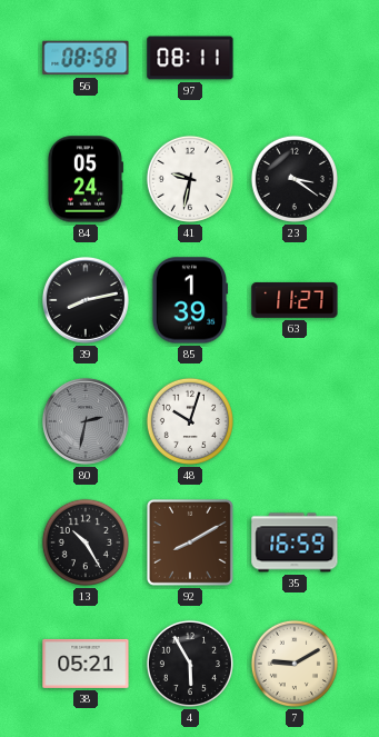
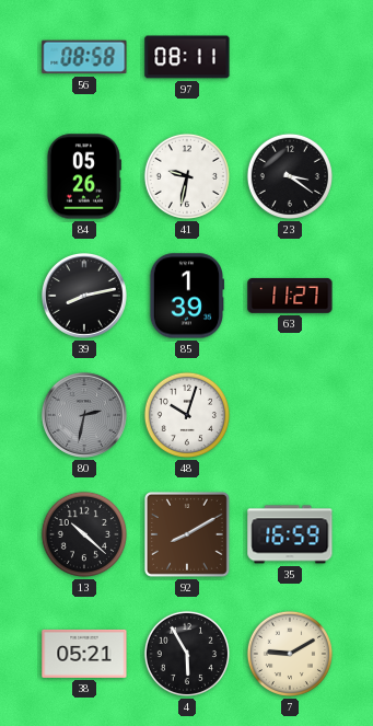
84: 05:24 -> 05:26 (83, 176)
13: 10:25 -> 10:22 (84, 534)
